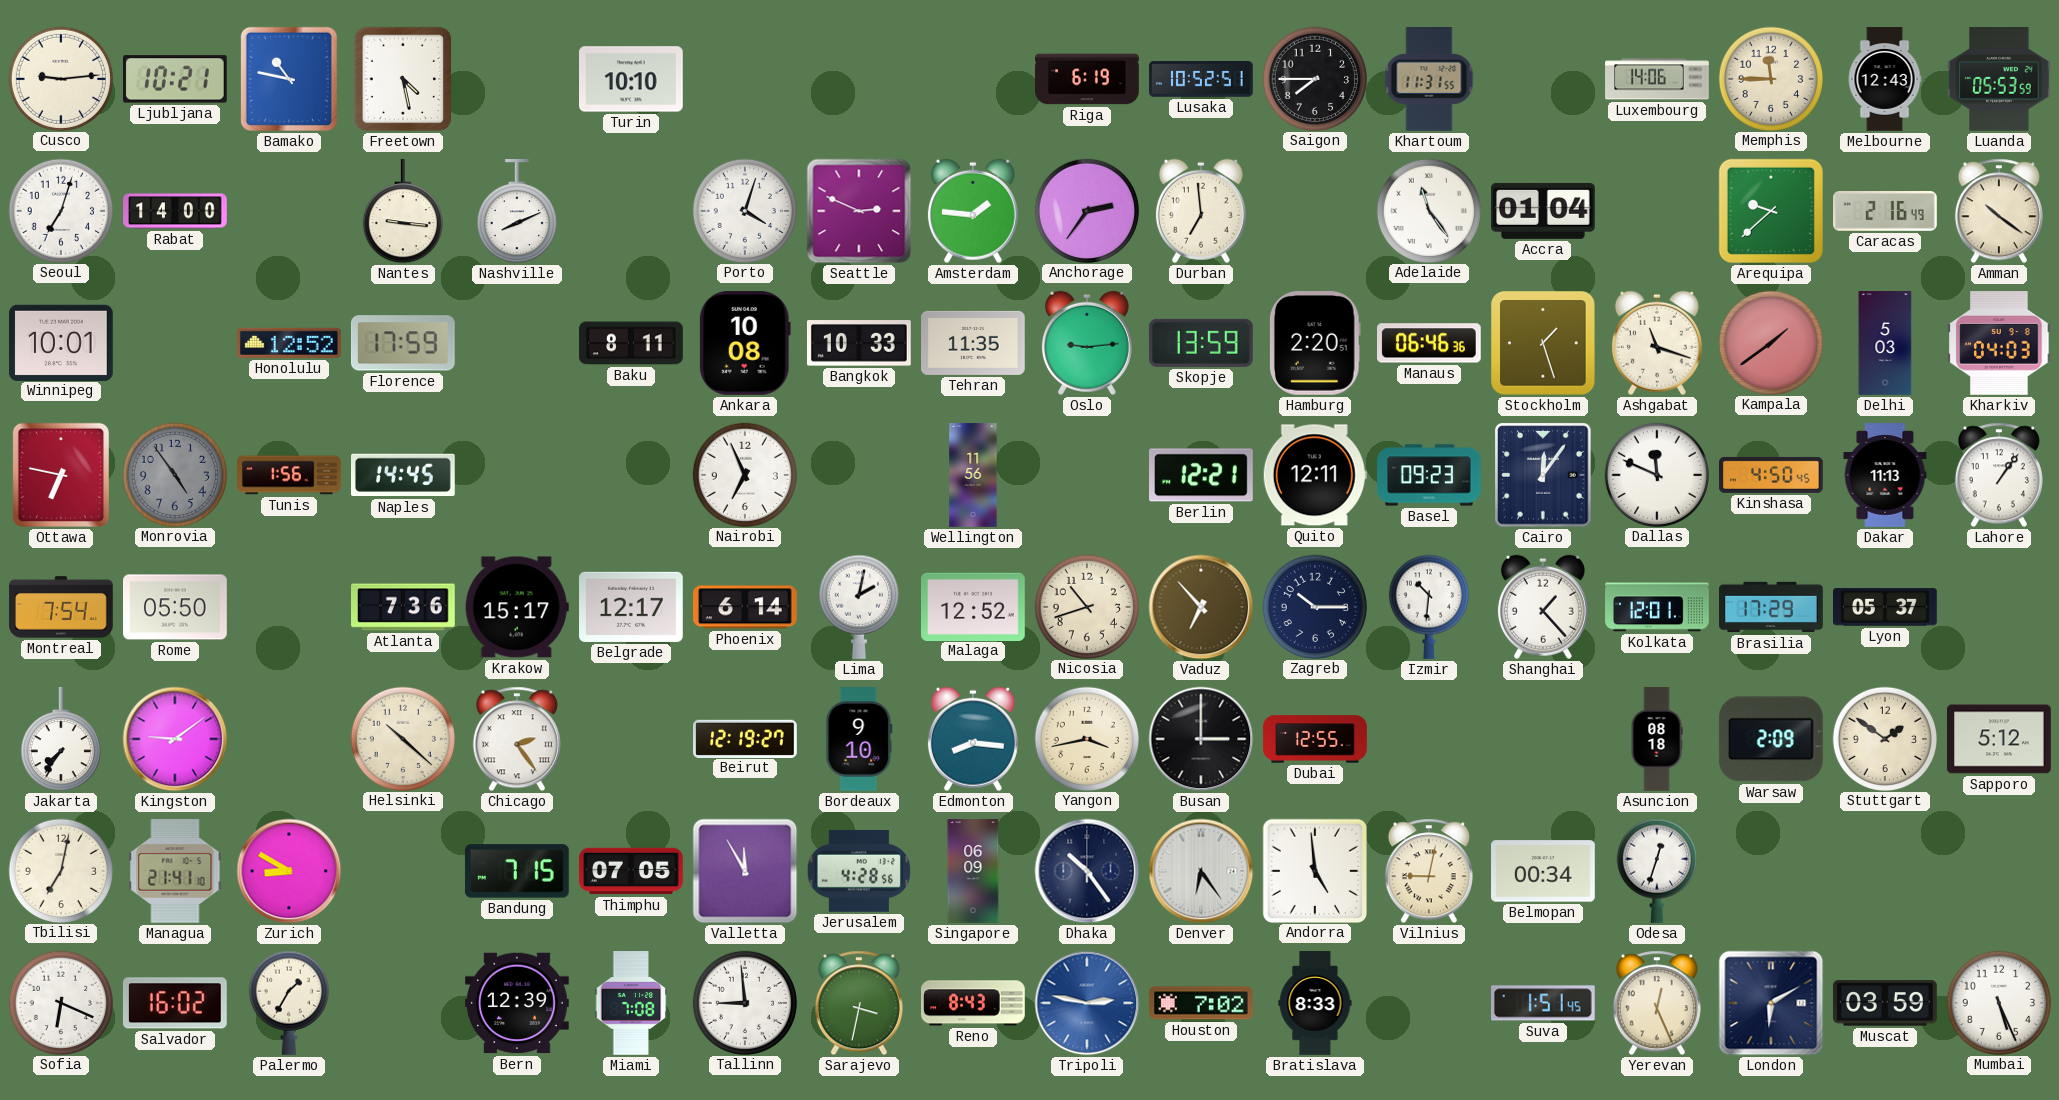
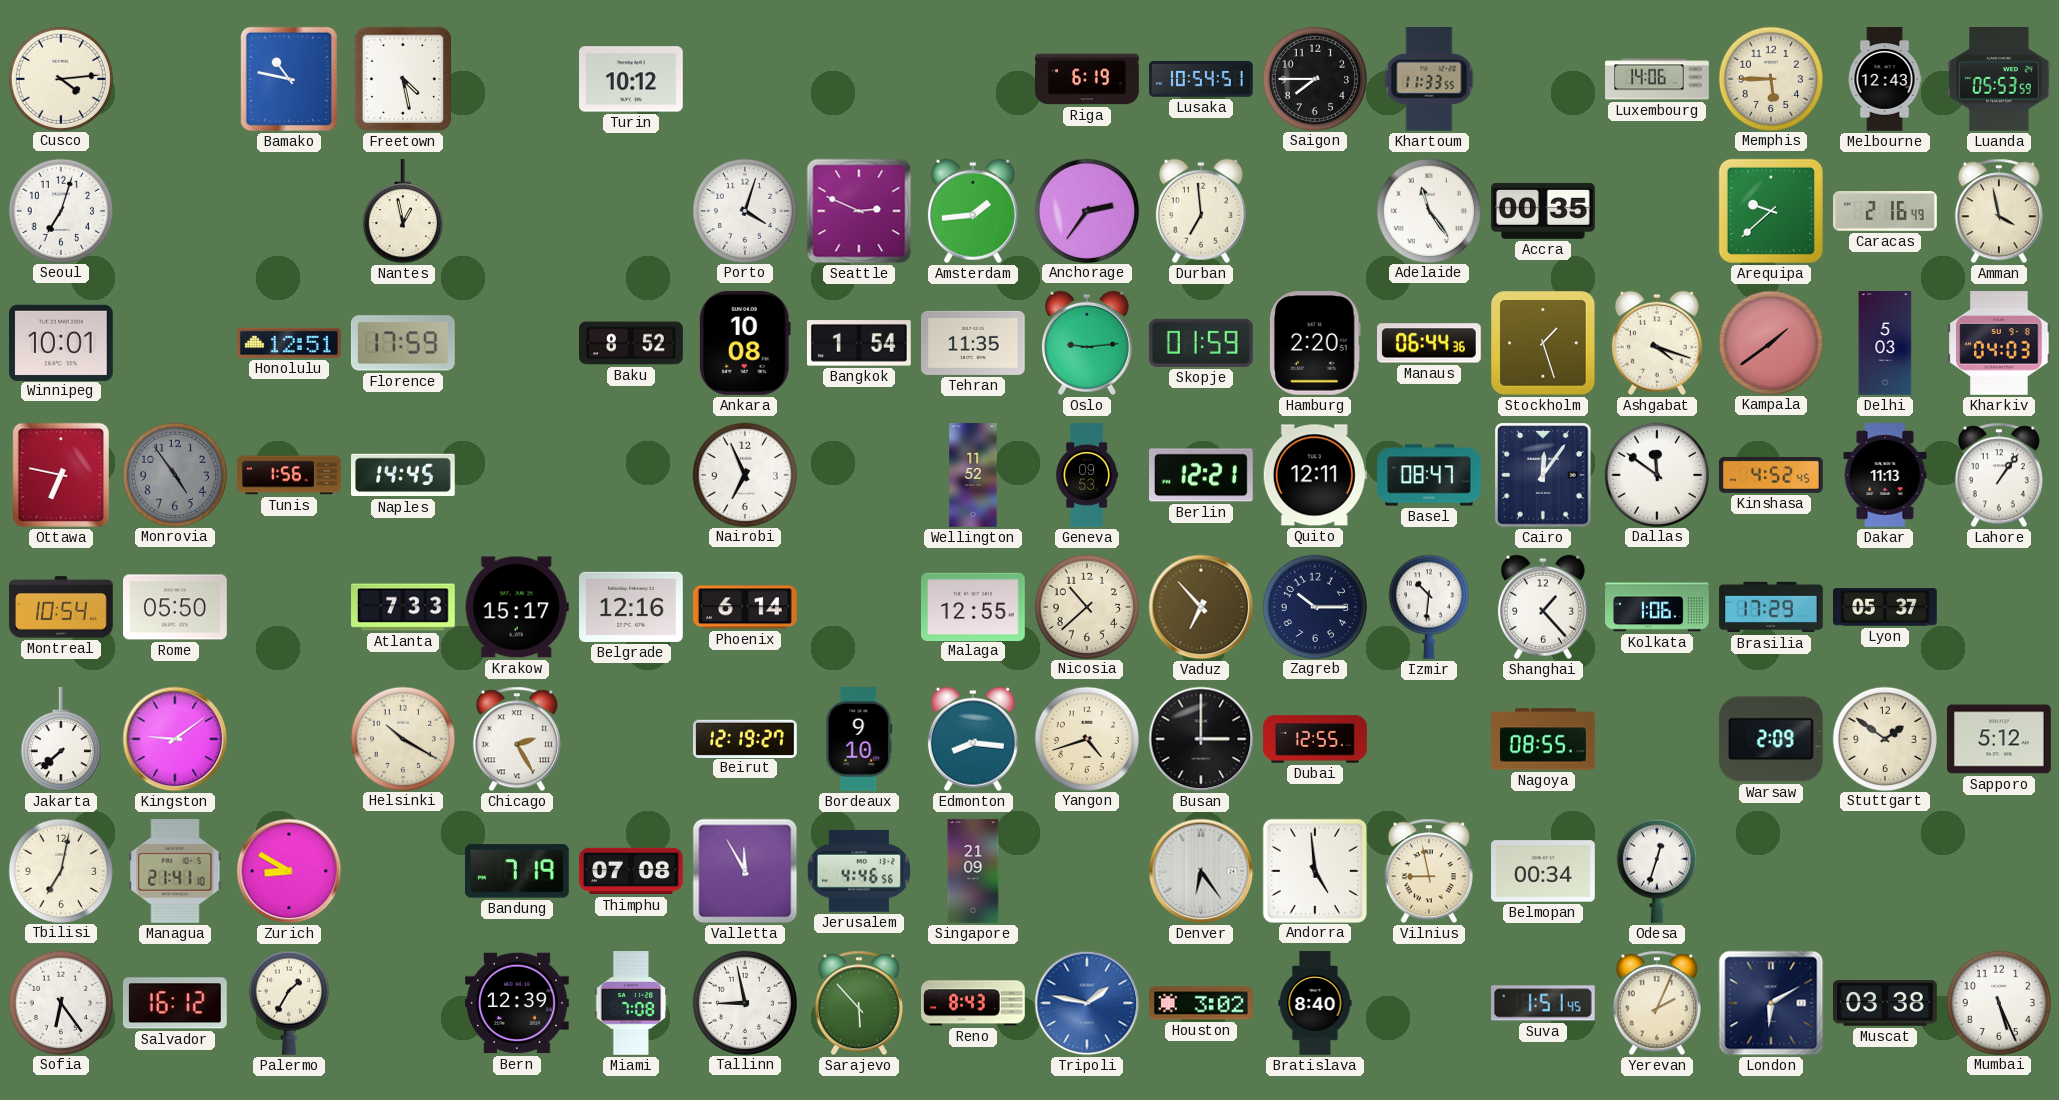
Cusco: 9:14 -> 4:14 (60, 78)
Ljubljana: 10:21 -> none (176, 79)
Turin: 10:10 -> 10:12 (632, 79)
Lusaka: 10:52 -> 10:54 (1201, 79)
Khartoum: 11:31 -> 11:33 (1429, 80)
Memphis: 11:45 -> 5:45 (1770, 78)
Rabat: 14:00 -> none (175, 211)
Nantes: 9:16 -> 12:58 (403, 212)
Nashville: 8:11 -> none (517, 212)
Amsterdam: 1:46 -> 1:44 (973, 211)
Accra: 01:04 -> 00:35 (1544, 211)
Amman: 10:21 -> 3:58 (1999, 211)
Honolulu: 12:52 -> 12:51 (290, 343)
Baku: 8:11 -> 8:52 (631, 343)
Bangkok: 10:33 -> 1:54 (859, 343)
Skopje: 13:59 -> 01:59 (1201, 343)
Manaus: 06:46 -> 06:44 (1430, 343)
Ashgabat: 11:18 -> 4:18 (1657, 343)
Wellington: 11:56 -> 11:52 (973, 475)
Geneva: none -> 09:53 (1087, 475)
Basel: 09:23 -> 08:47 (1429, 475)
Dallas: 11:49 -> 11:51 (1656, 474)
Kinshasa: 4:50 -> 4:52 (1771, 475)
Montreal: 7:54 -> 10:54 (61, 607)
Atlanta: 7:36 -> 7:33 (404, 607)
Belgrade: 12:17 -> 12:16 (632, 607)
Lima: 2:02 -> none (859, 607)
Malaga: 12:52 -> 12:55 (974, 606)
Nicosia: 10:42 -> 10:38 (1086, 606)
Kolkata: 12:01 -> 1:06 (1657, 607)
Jakarta: 7:36 -> 7:38 (61, 740)
Helsinki: 10:22 -> 10:20 (402, 738)
Chicago: 2:24 -> 2:25 (517, 739)
Yangon: 3:43 -> 4:42 (1086, 738)
Nagoya: none -> 08:55 (1544, 739)
Asuncion: 08:18 -> none (1657, 739)
Bandung: 7:15 -> 7:19 (517, 871)
Thimphu: 07:05 -> 07:08 (631, 871)
Jerusalem: 4:28 -> 4:46 (859, 871)
Singapore: 06:09 -> 21:09 (973, 871)
Dhaka: 10:24 -> none (1087, 871)
Vilnius: 9:02 -> 8:58 (1429, 871)
Sofia: 6:19 -> 6:24 (60, 1002)
Salvador: 16:02 -> 16:12 (175, 1003)
Tallinn: 8:59 -> 8:58 (744, 1002)
Sarajevo: 3:32 -> 5:53 (859, 1003)
Tripoli: 2:47 -> 1:47 (1087, 1003)
Houston: 7:02 -> 3:02 (1202, 1003)
Bratislava: 8:33 -> 8:40 (1315, 1003)
Yerevan: 12:26 -> 2:04 (1657, 1003)
Muscat: 03:59 -> 03:38 (1886, 1003)
